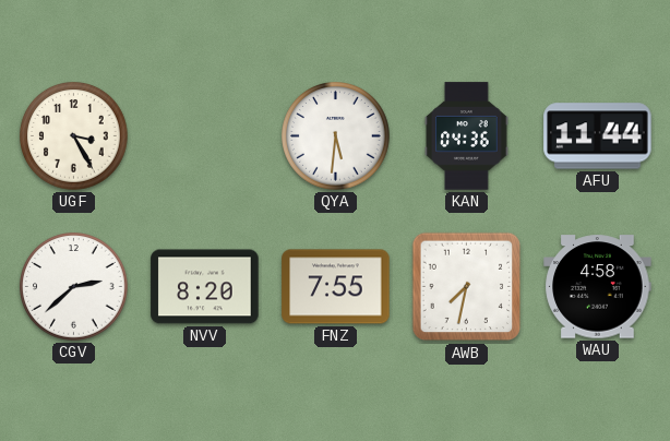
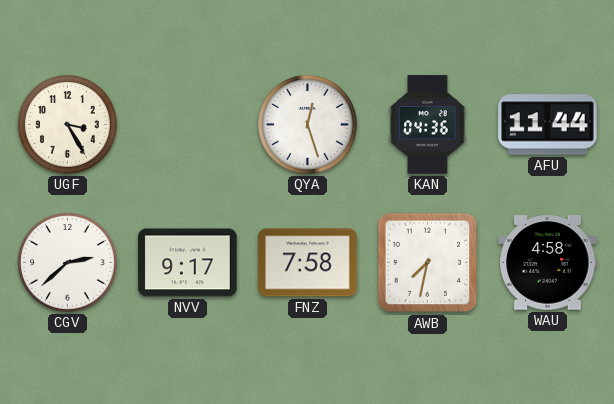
QYA: 5:31 -> 12:27 (308, 125)
NVV: 8:20 -> 9:17 (188, 263)
FNZ: 7:55 -> 7:58 (308, 263)
